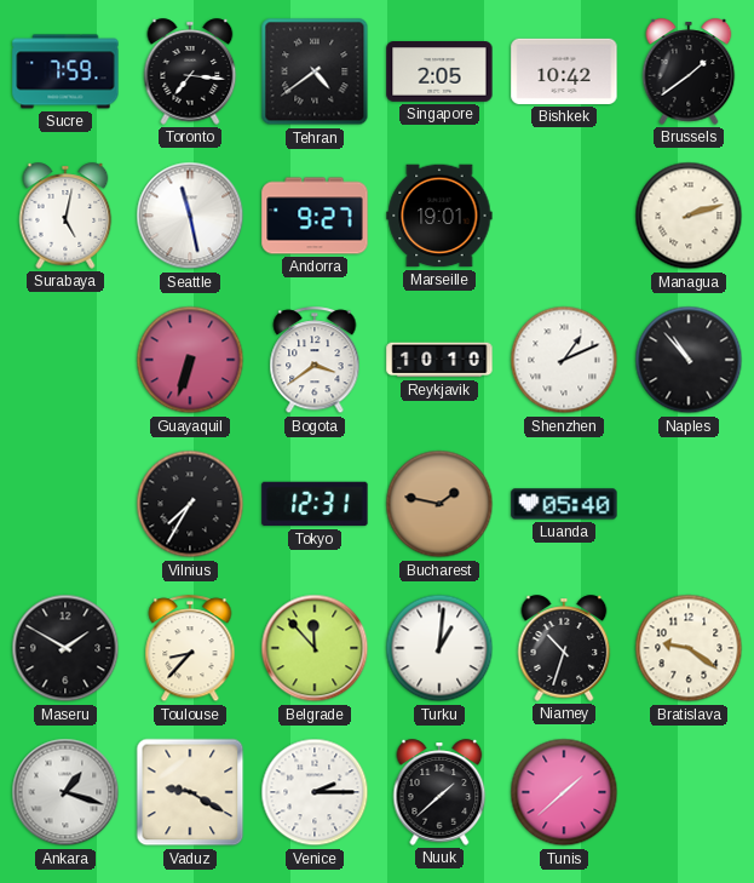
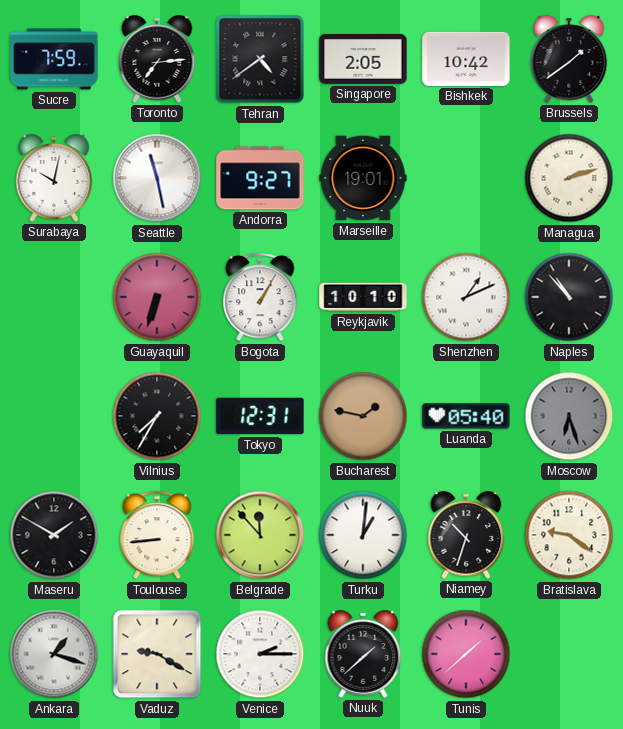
Toronto: 7:16 -> 7:14 (157, 59)
Surabaya: 5:02 -> 10:02 (54, 178)
Bogota: 3:39 -> 1:05 (260, 298)
Moscow: none -> 6:27 (569, 416)
Toulouse: 8:37 -> 8:44 (157, 536)
